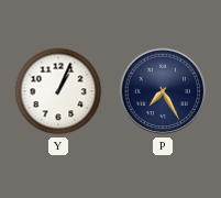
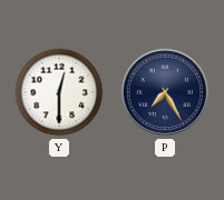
Y: 1:04 -> 12:30 (59, 92)
